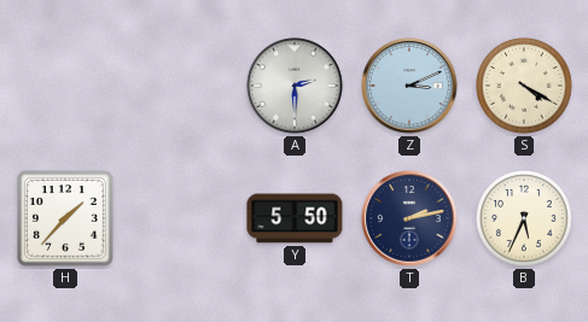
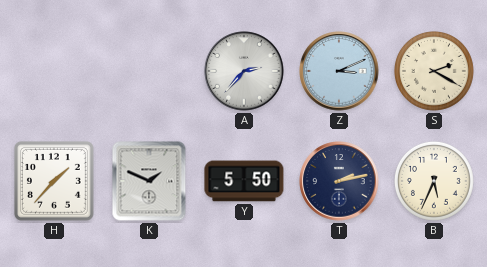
A: 2:30 -> 2:37 (244, 71)
S: 4:20 -> 2:20 (434, 71)
K: none -> 1:49 (149, 181)
